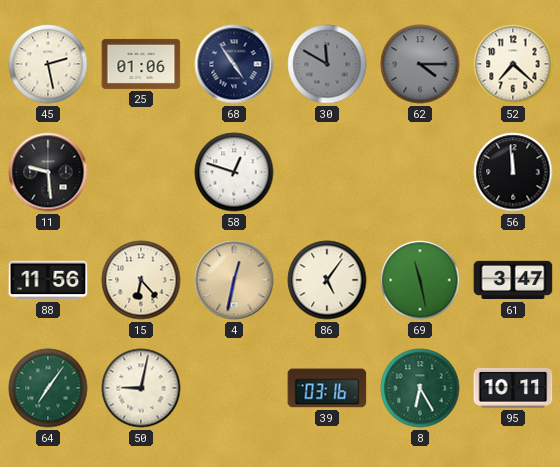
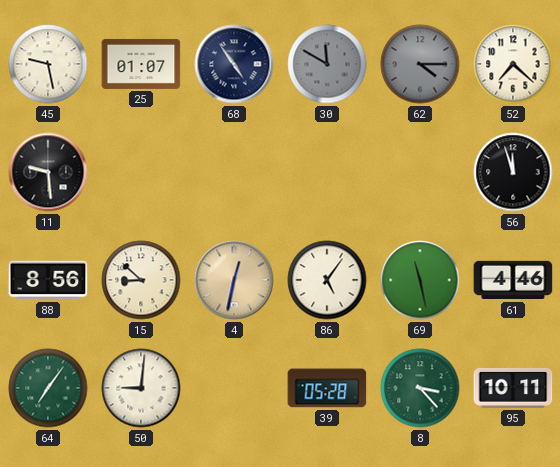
45: 2:28 -> 9:28 (48, 64)
25: 01:06 -> 01:07 (141, 64)
58: 12:48 -> none (234, 172)
56: 11:59 -> 11:57 (513, 172)
88: 11:56 -> 8:56 (48, 280)
15: 6:23 -> 8:52 (141, 280)
61: 3:47 -> 4:46 (513, 280)
50: 9:02 -> 9:01 (141, 388)
39: 03:16 -> 05:28 (327, 388)
8: 6:25 -> 3:23 (420, 388)
